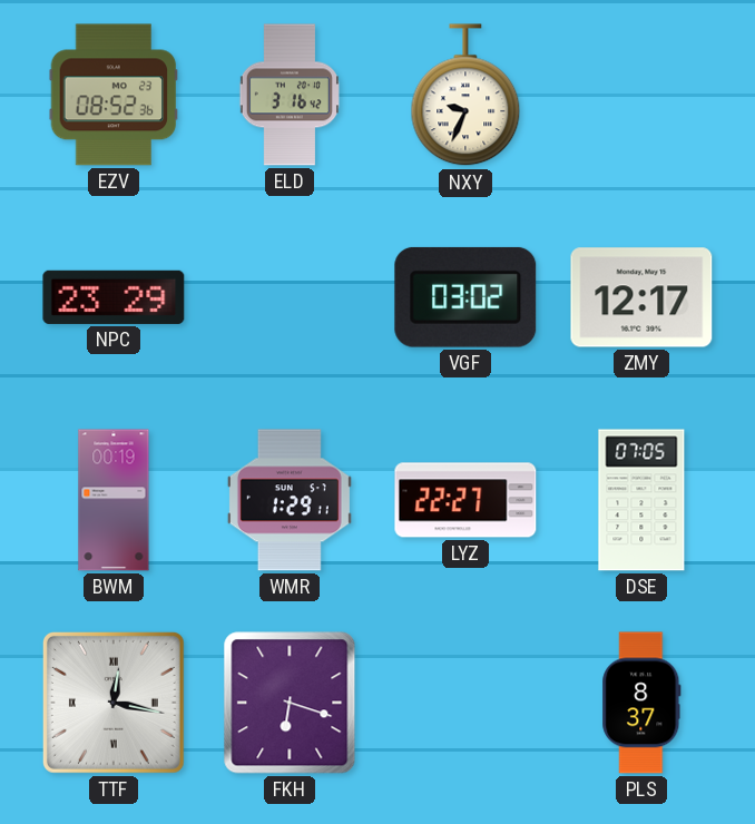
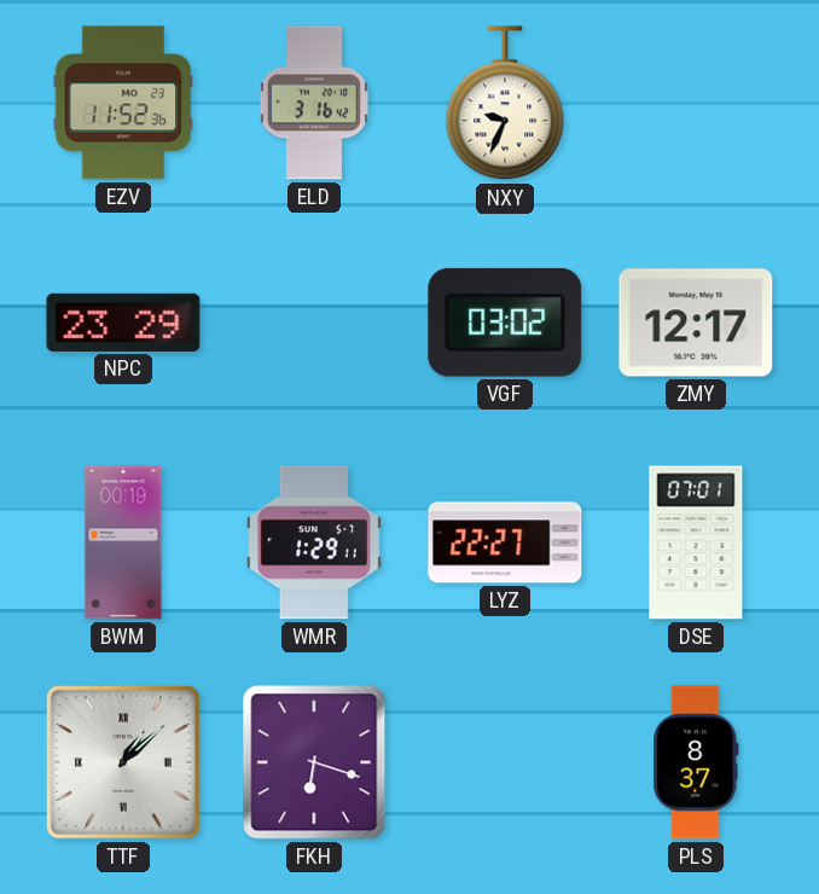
EZV: 08:52 -> 11:52 (123, 103)
DSE: 07:05 -> 07:01 (696, 542)
TTF: 12:17 -> 1:08 (123, 762)
